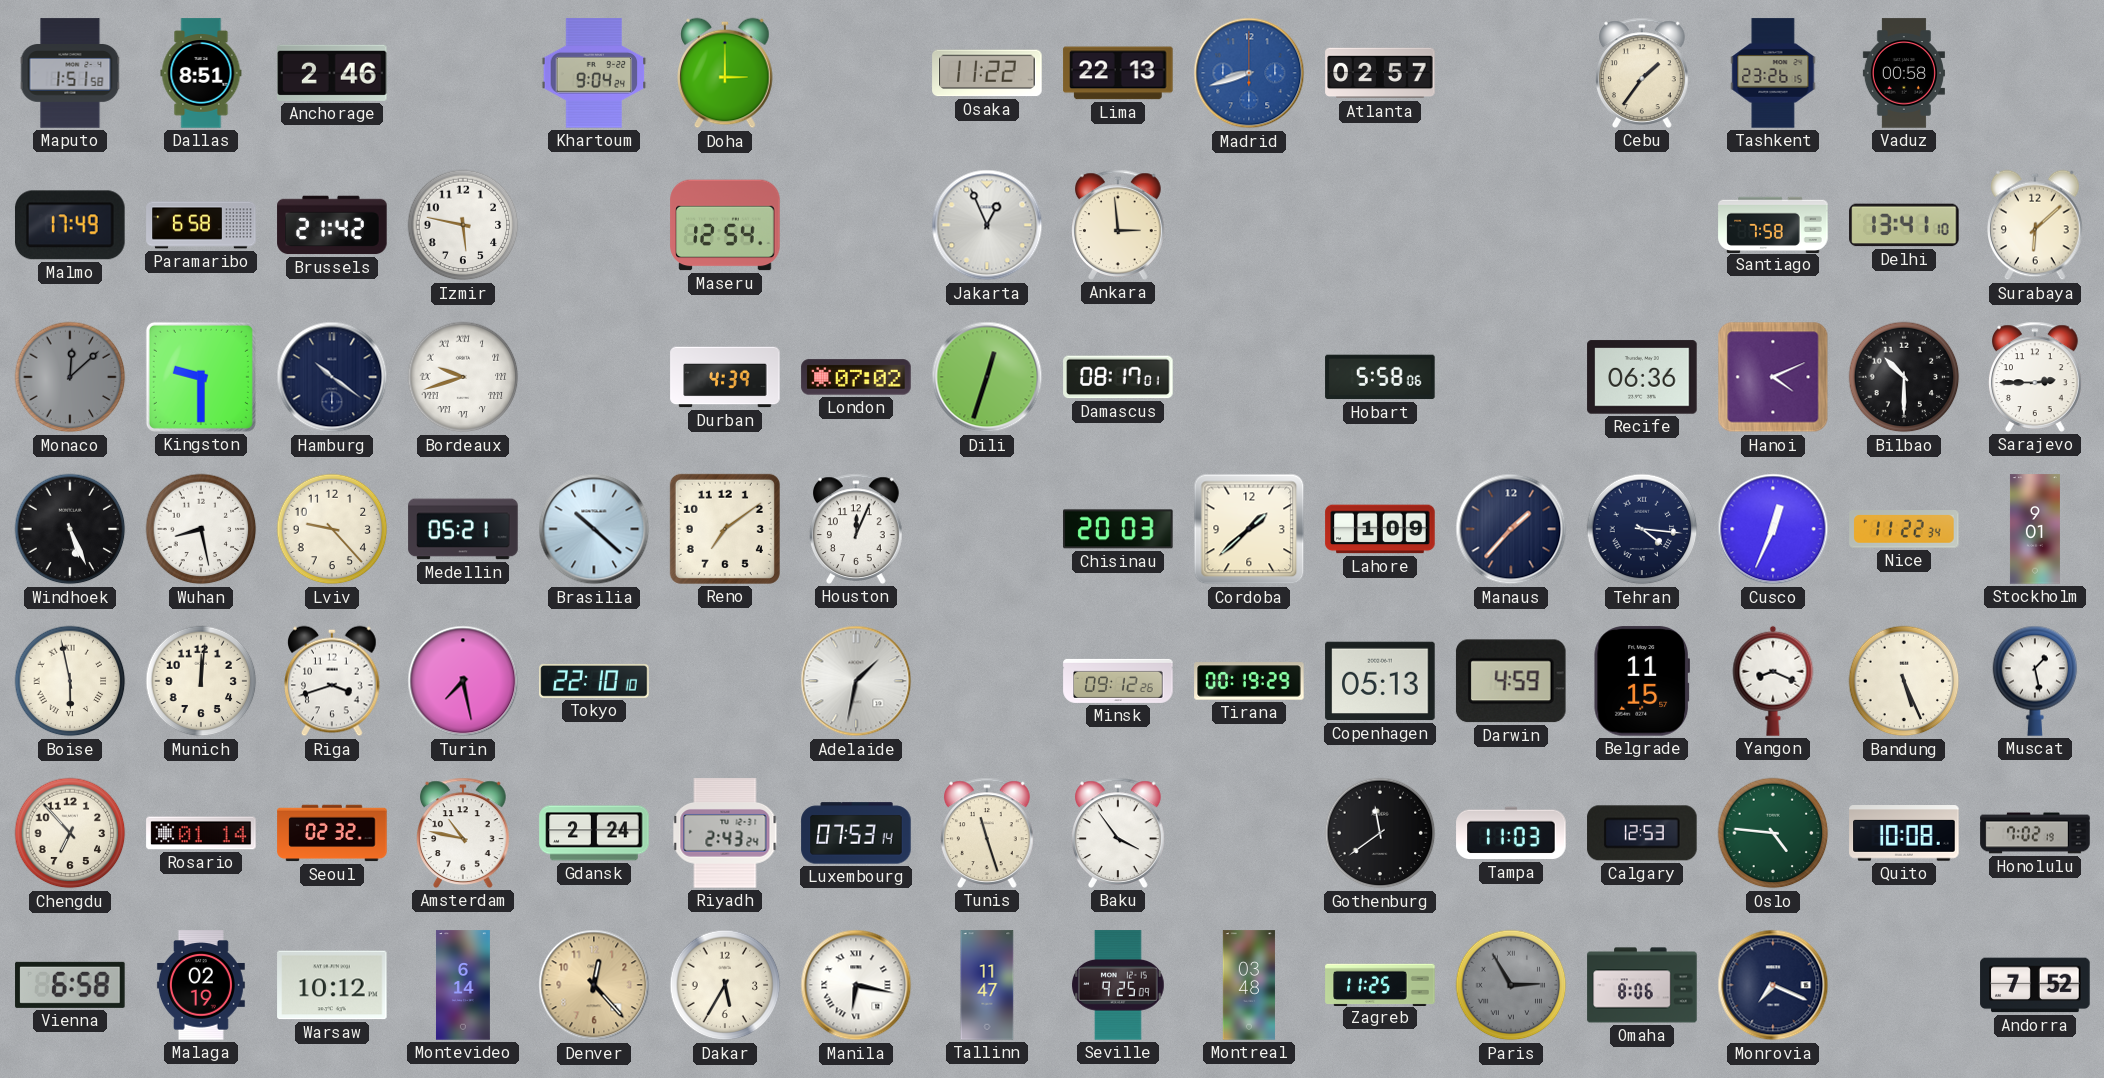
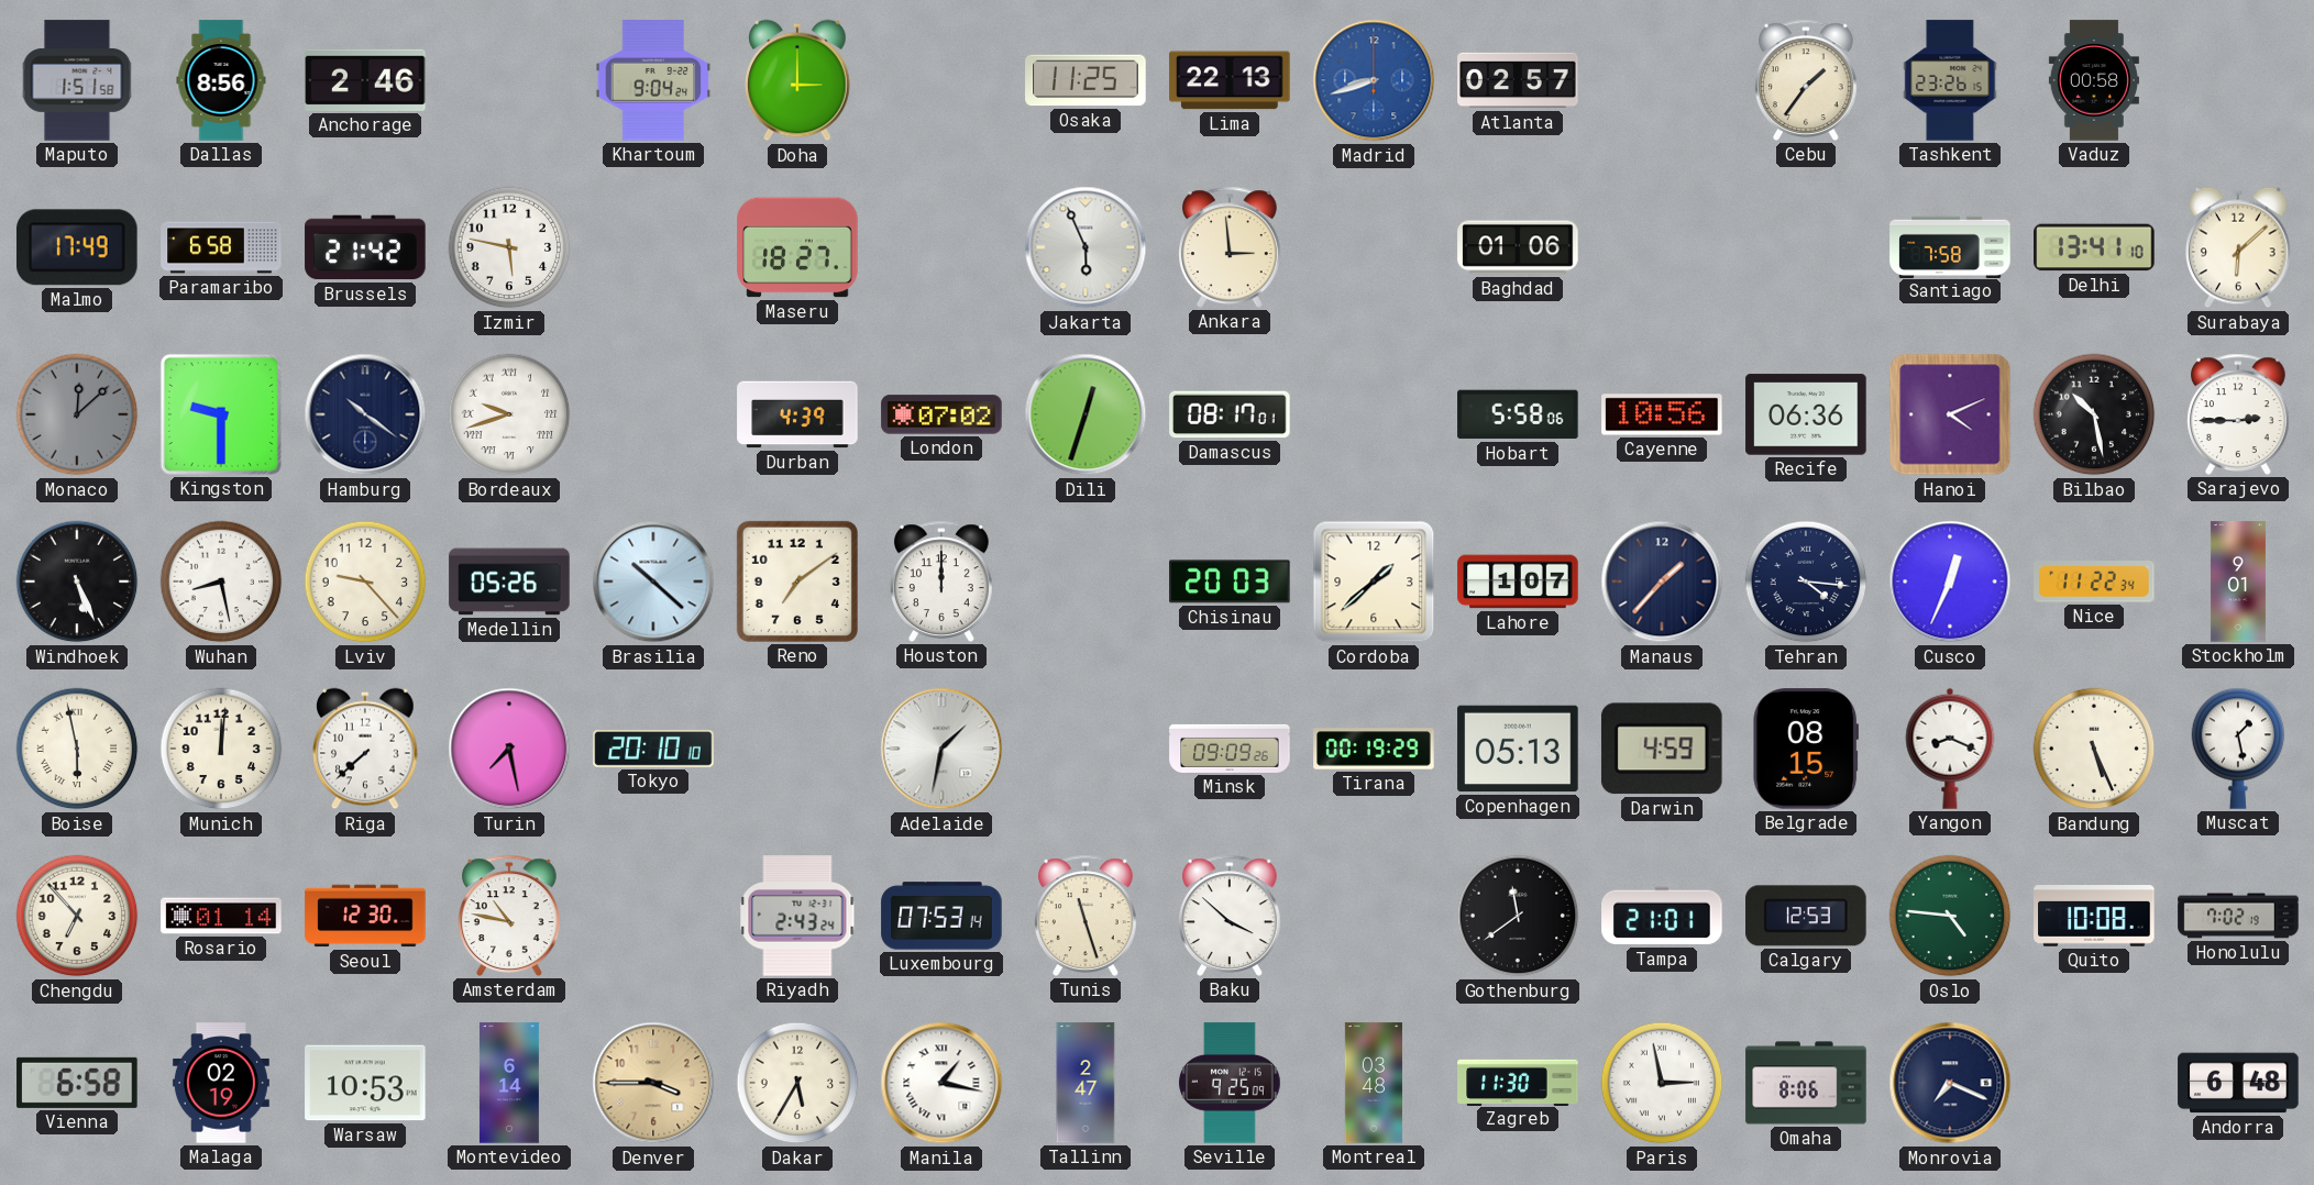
Dallas: 8:51 -> 8:56 (221, 80)
Osaka: 11:22 -> 11:25 (1086, 80)
Maseru: 12:54 -> 18:27 (797, 247)
Jakarta: 12:56 -> 5:56 (1086, 247)
Baghdad: none -> 01:06 (1518, 247)
Cayenne: none -> 10:56 (1662, 414)
Bilbao: 10:30 -> 10:28 (2094, 414)
Medellin: 05:21 -> 05:26 (509, 582)
Houston: 12:04 -> 12:00 (943, 582)
Lahore: 1:09 -> 1:07 (1518, 582)
Riga: 3:42 -> 7:38 (366, 749)
Tokyo: 22:10 -> 20:10 (653, 749)
Minsk: 09:12 -> 09:09 (1230, 749)
Belgrade: 11:15 -> 08:15 (1805, 749)
Seoul: 02:32 -> 12:30 (365, 916)
Gdansk: 2:24 -> none (594, 833)
Baku: 3:54 -> 3:52 (1231, 916)
Tampa: 11:03 -> 21:01 (1662, 916)
Warsaw: 10:12 -> 10:53 (365, 1083)
Denver: 12:23 -> 3:45 (653, 1083)
Manila: 6:17 -> 1:17 (941, 1083)
Tallinn: 11:47 -> 2:47 (1086, 1083)
Zagreb: 11:25 -> 11:30 (1518, 1082)
Paris: 2:55 -> 2:58 (1662, 1083)
Paris dial: grey -> white (1662, 1083)
Andorra: 7:52 -> 6:48 (2238, 1083)
